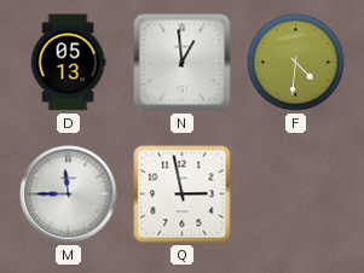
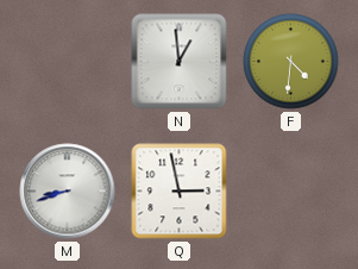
D: 05:13 -> none (68, 63)
M: 11:45 -> 8:42 (68, 192)
